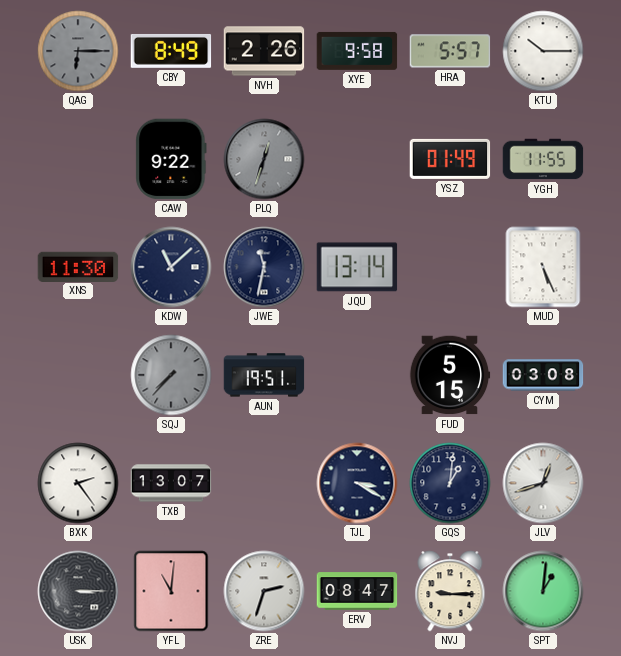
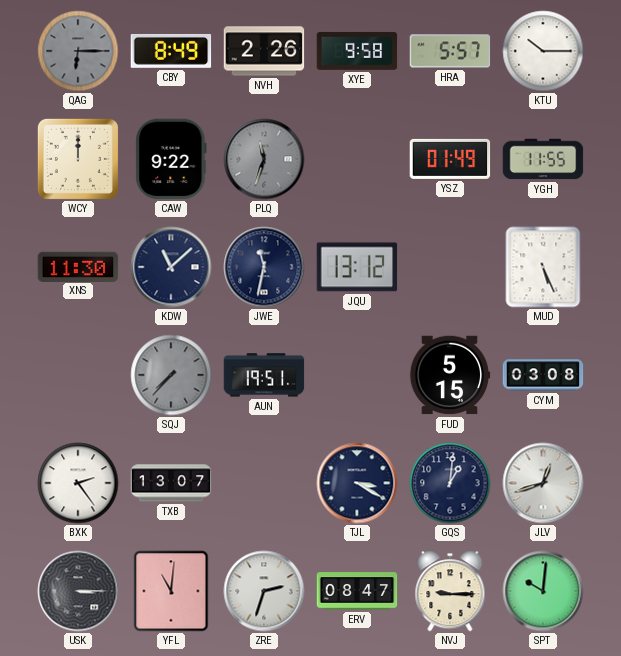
WCY: none -> 12:00 (78, 159)
PLQ: 12:33 -> 11:33 (264, 159)
JQU: 13:14 -> 13:12 (357, 267)
SPT: 1:01 -> 10:01 (543, 591)
